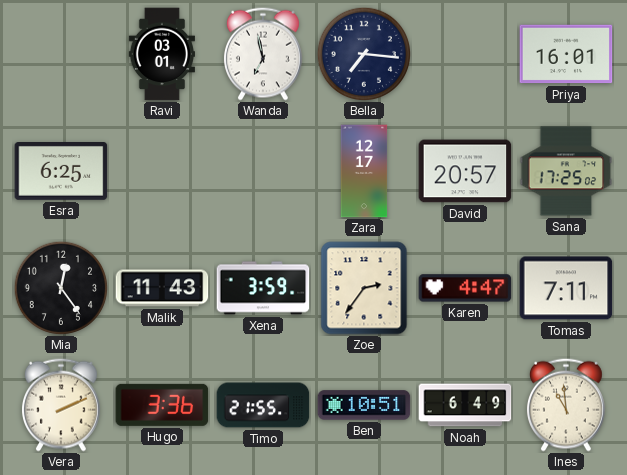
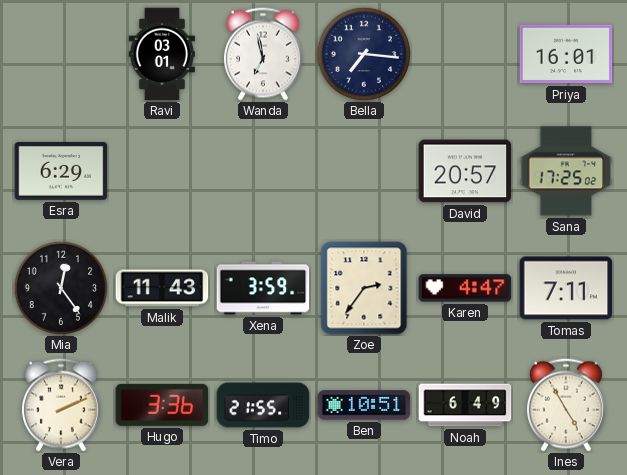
Esra: 6:25 -> 6:29 (61, 172)
Zara: 12:17 -> none (364, 171)
Ines: 10:59 -> 4:55 (566, 405)
